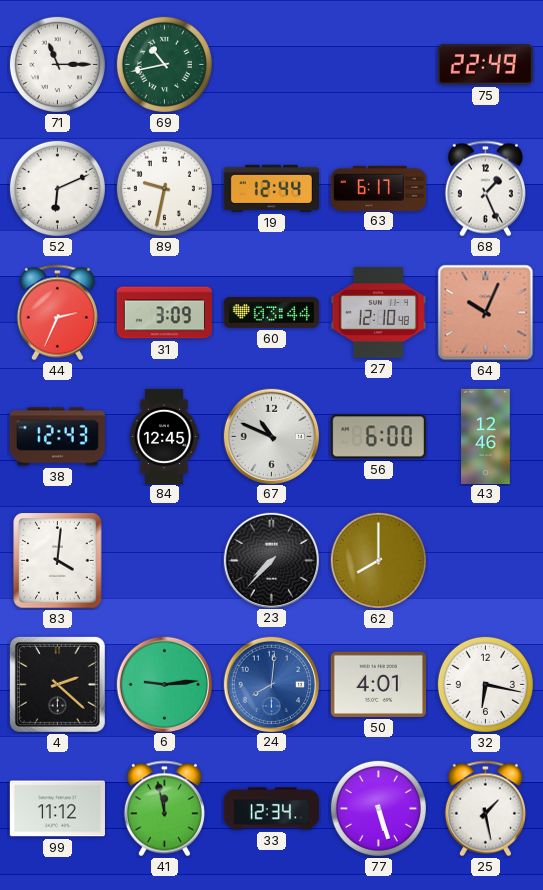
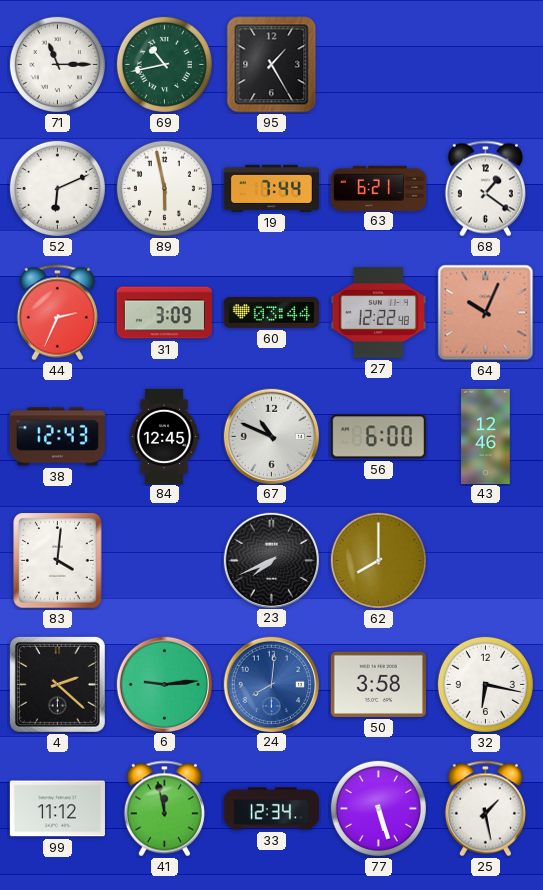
95: none -> 1:25 (272, 65)
75: 22:49 -> none (485, 65)
89: 9:32 -> 5:58 (164, 188)
19: 12:44 -> 7:44 (271, 188)
63: 6:17 -> 6:21 (378, 188)
68: 1:26 -> 1:21 (485, 189)
27: 12:10 -> 12:22 (378, 313)
23: 7:37 -> 7:41 (271, 560)
50: 4:01 -> 3:58 (378, 684)
